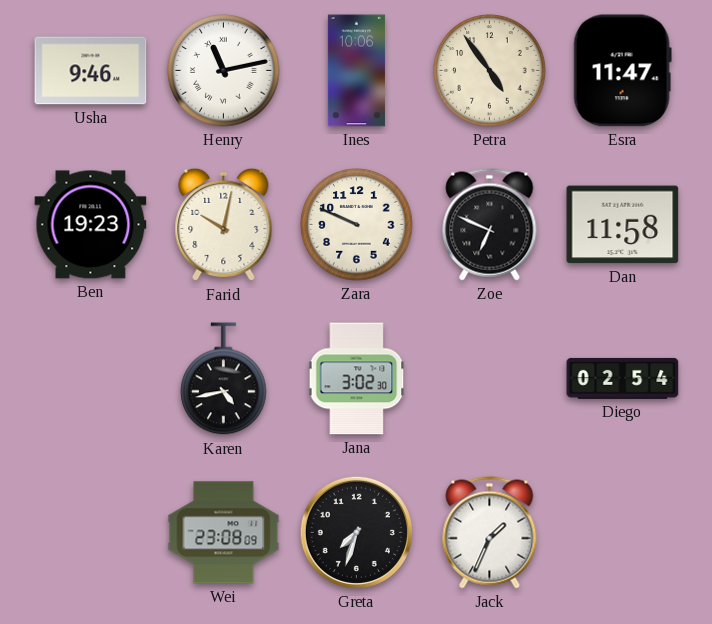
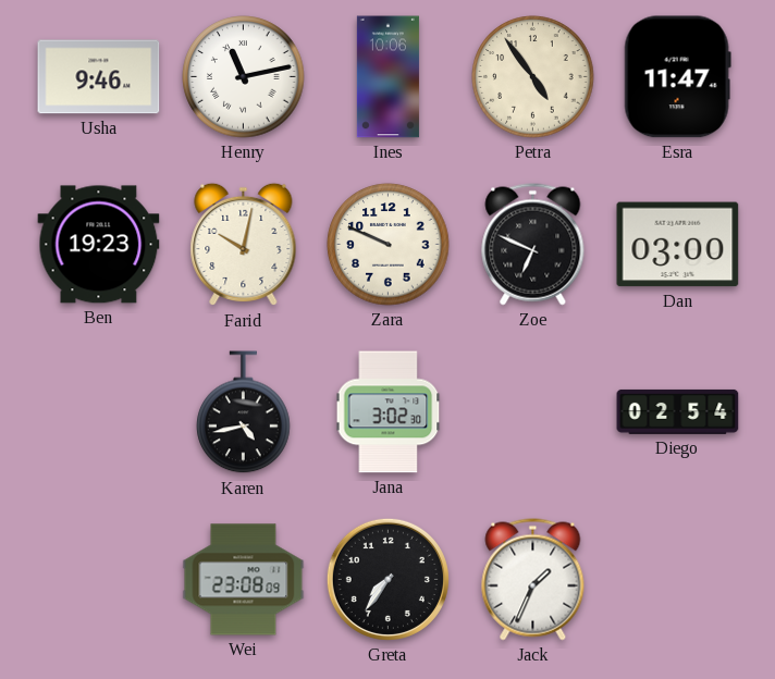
Dan: 11:58 -> 03:00 (678, 245)
Greta: 7:33 -> 7:36 (387, 579)
